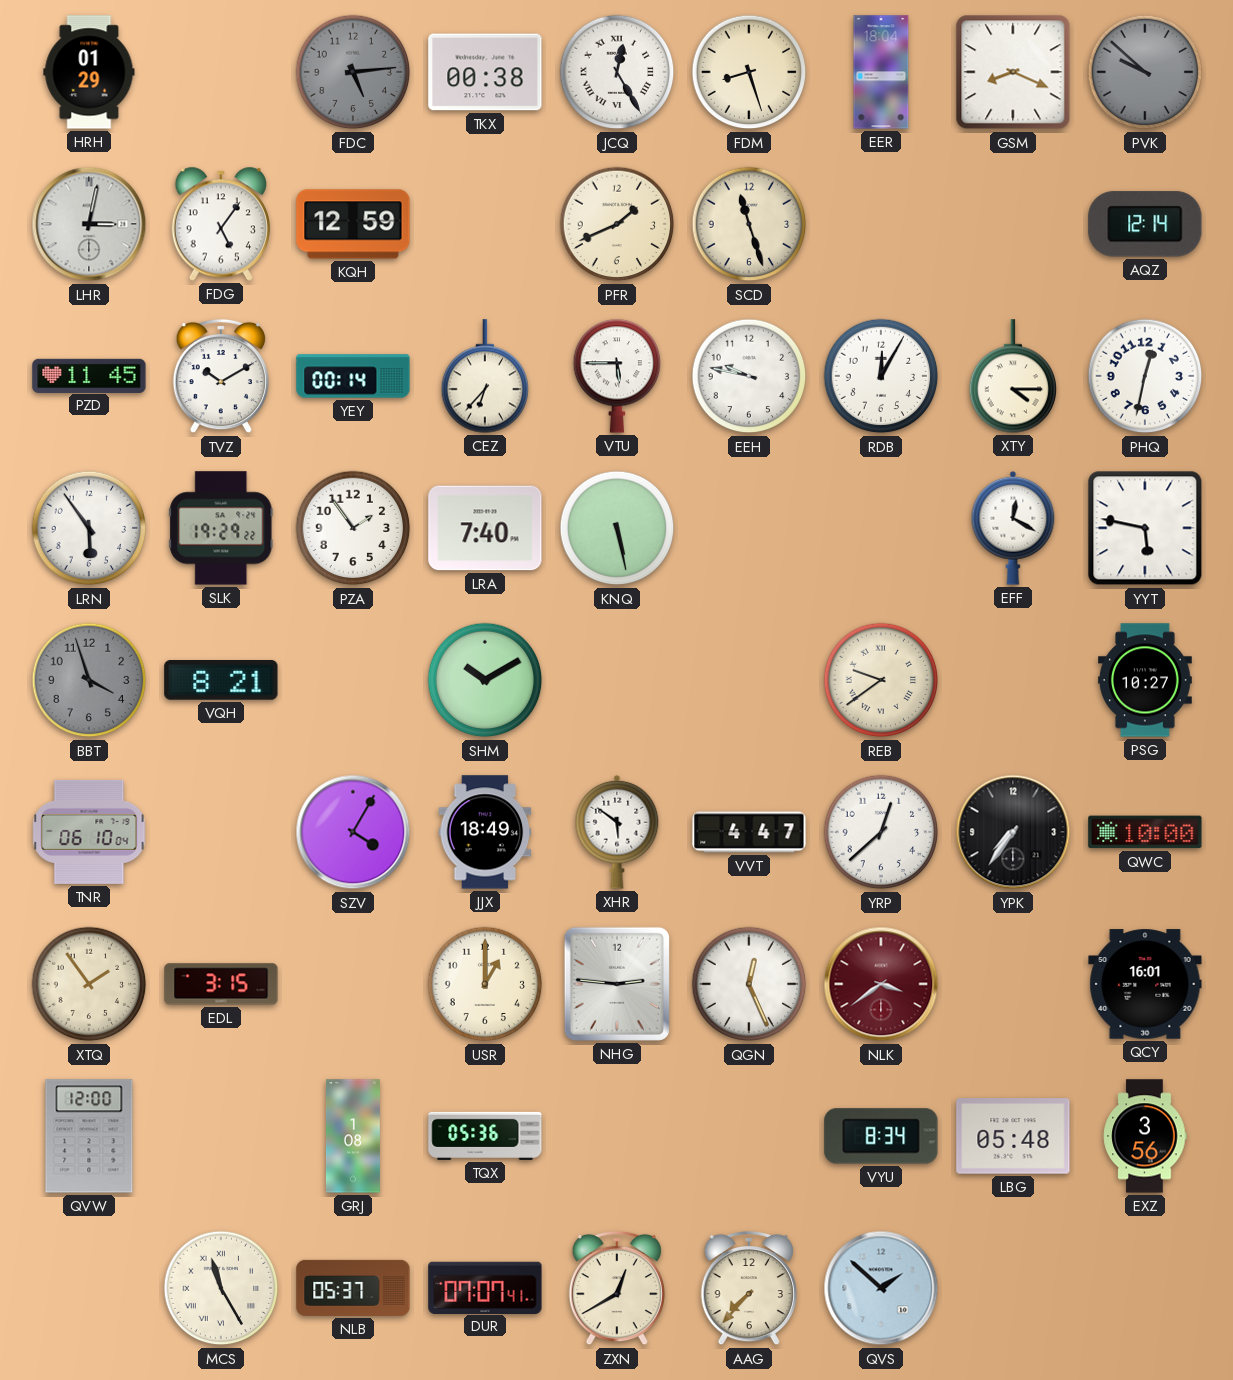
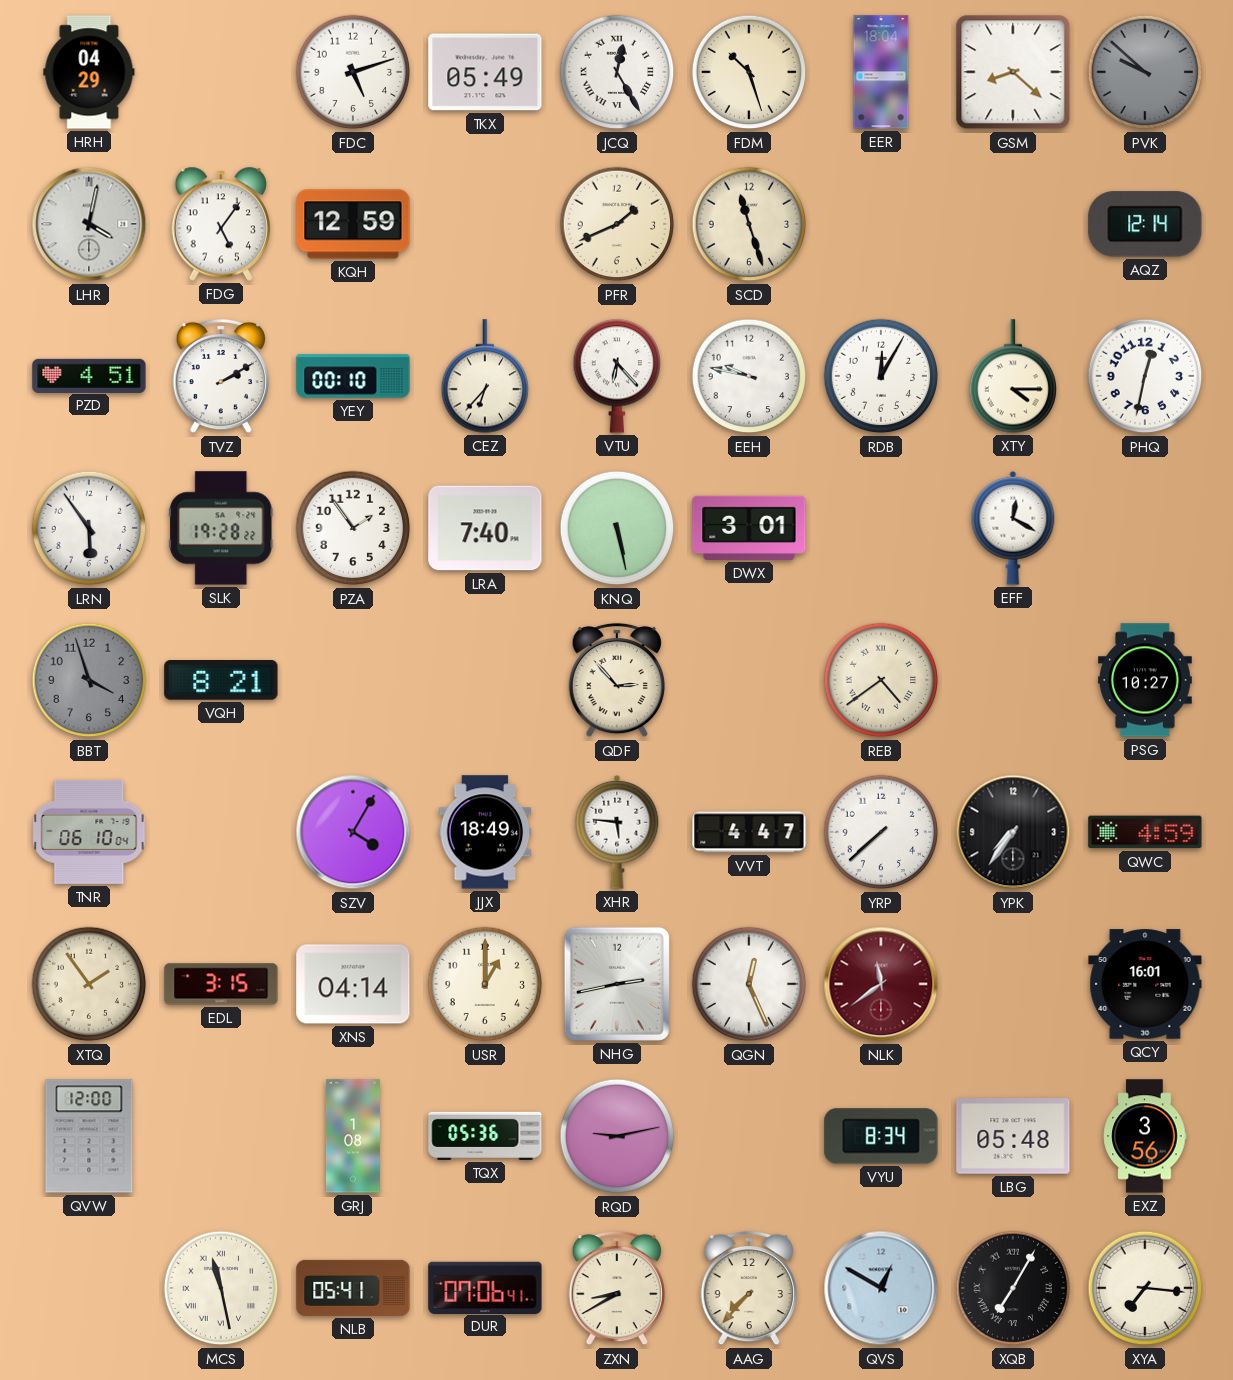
HRH: 01:29 -> 04:29 (89, 72)
FDC: 5:14 -> 5:12 (353, 72)
FDC dial: grey -> white (353, 72)
TKX: 00:38 -> 05:49 (485, 72)
FDM: 8:27 -> 10:27 (749, 72)
GSM: 8:19 -> 8:22 (1013, 72)
LHR: 3:02 -> 4:02 (89, 224)
PZD: 11:45 -> 4:51 (89, 375)
TVZ: 10:10 -> 2:10 (221, 376)
YEY: 00:14 -> 00:10 (353, 376)
VTU: 5:45 -> 6:23 (617, 376)
SLK: 19:29 -> 19:28 (221, 528)
DWX: none -> 3:01 (749, 528)
YYT: 5:47 -> none (1145, 528)
SHM: 10:10 -> none (485, 680)
QDF: none -> 2:53 (617, 680)
REB: 9:39 -> 4:39 (881, 680)
XHR: 5:51 -> 5:46 (617, 832)
YRP: 12:38 -> 7:38 (881, 832)
QWC: 10:00 -> 4:59 (1145, 832)
XNS: none -> 04:14 (353, 984)
NHG: 2:46 -> 2:43 (617, 984)
NLK: 3:39 -> 11:39 (881, 984)
RQD: none -> 9:13 (617, 1136)
MCS: 11:25 -> 11:28 (221, 1288)
NLB: 05:37 -> 05:41 (353, 1288)
DUR: 07:07 -> 07:06 (485, 1287)
ZXN: 12:40 -> 8:40 (617, 1288)
QVS: 1:52 -> 12:50 (881, 1288)
XQB: none -> 7:05 (1013, 1288)
XYA: none -> 7:16 (1145, 1288)
